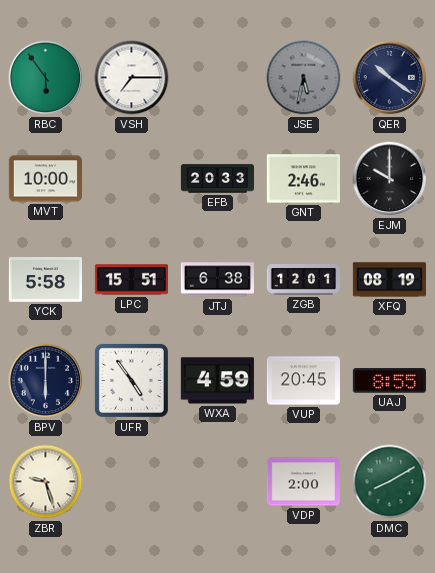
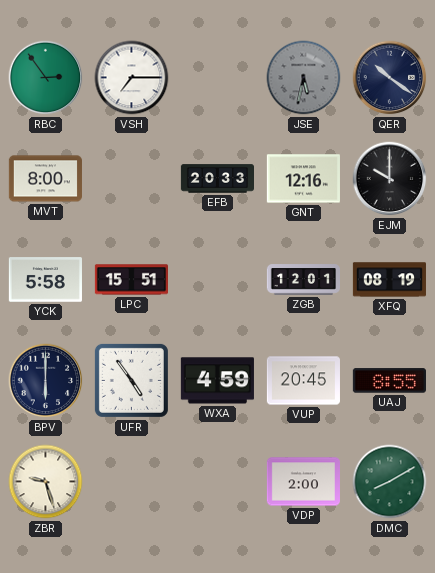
RBC: 5:54 -> 2:54 (46, 78)
MVT: 10:00 -> 8:00 (45, 179)
GNT: 2:46 -> 12:16 (303, 179)
JTJ: 6:38 -> none (217, 280)
